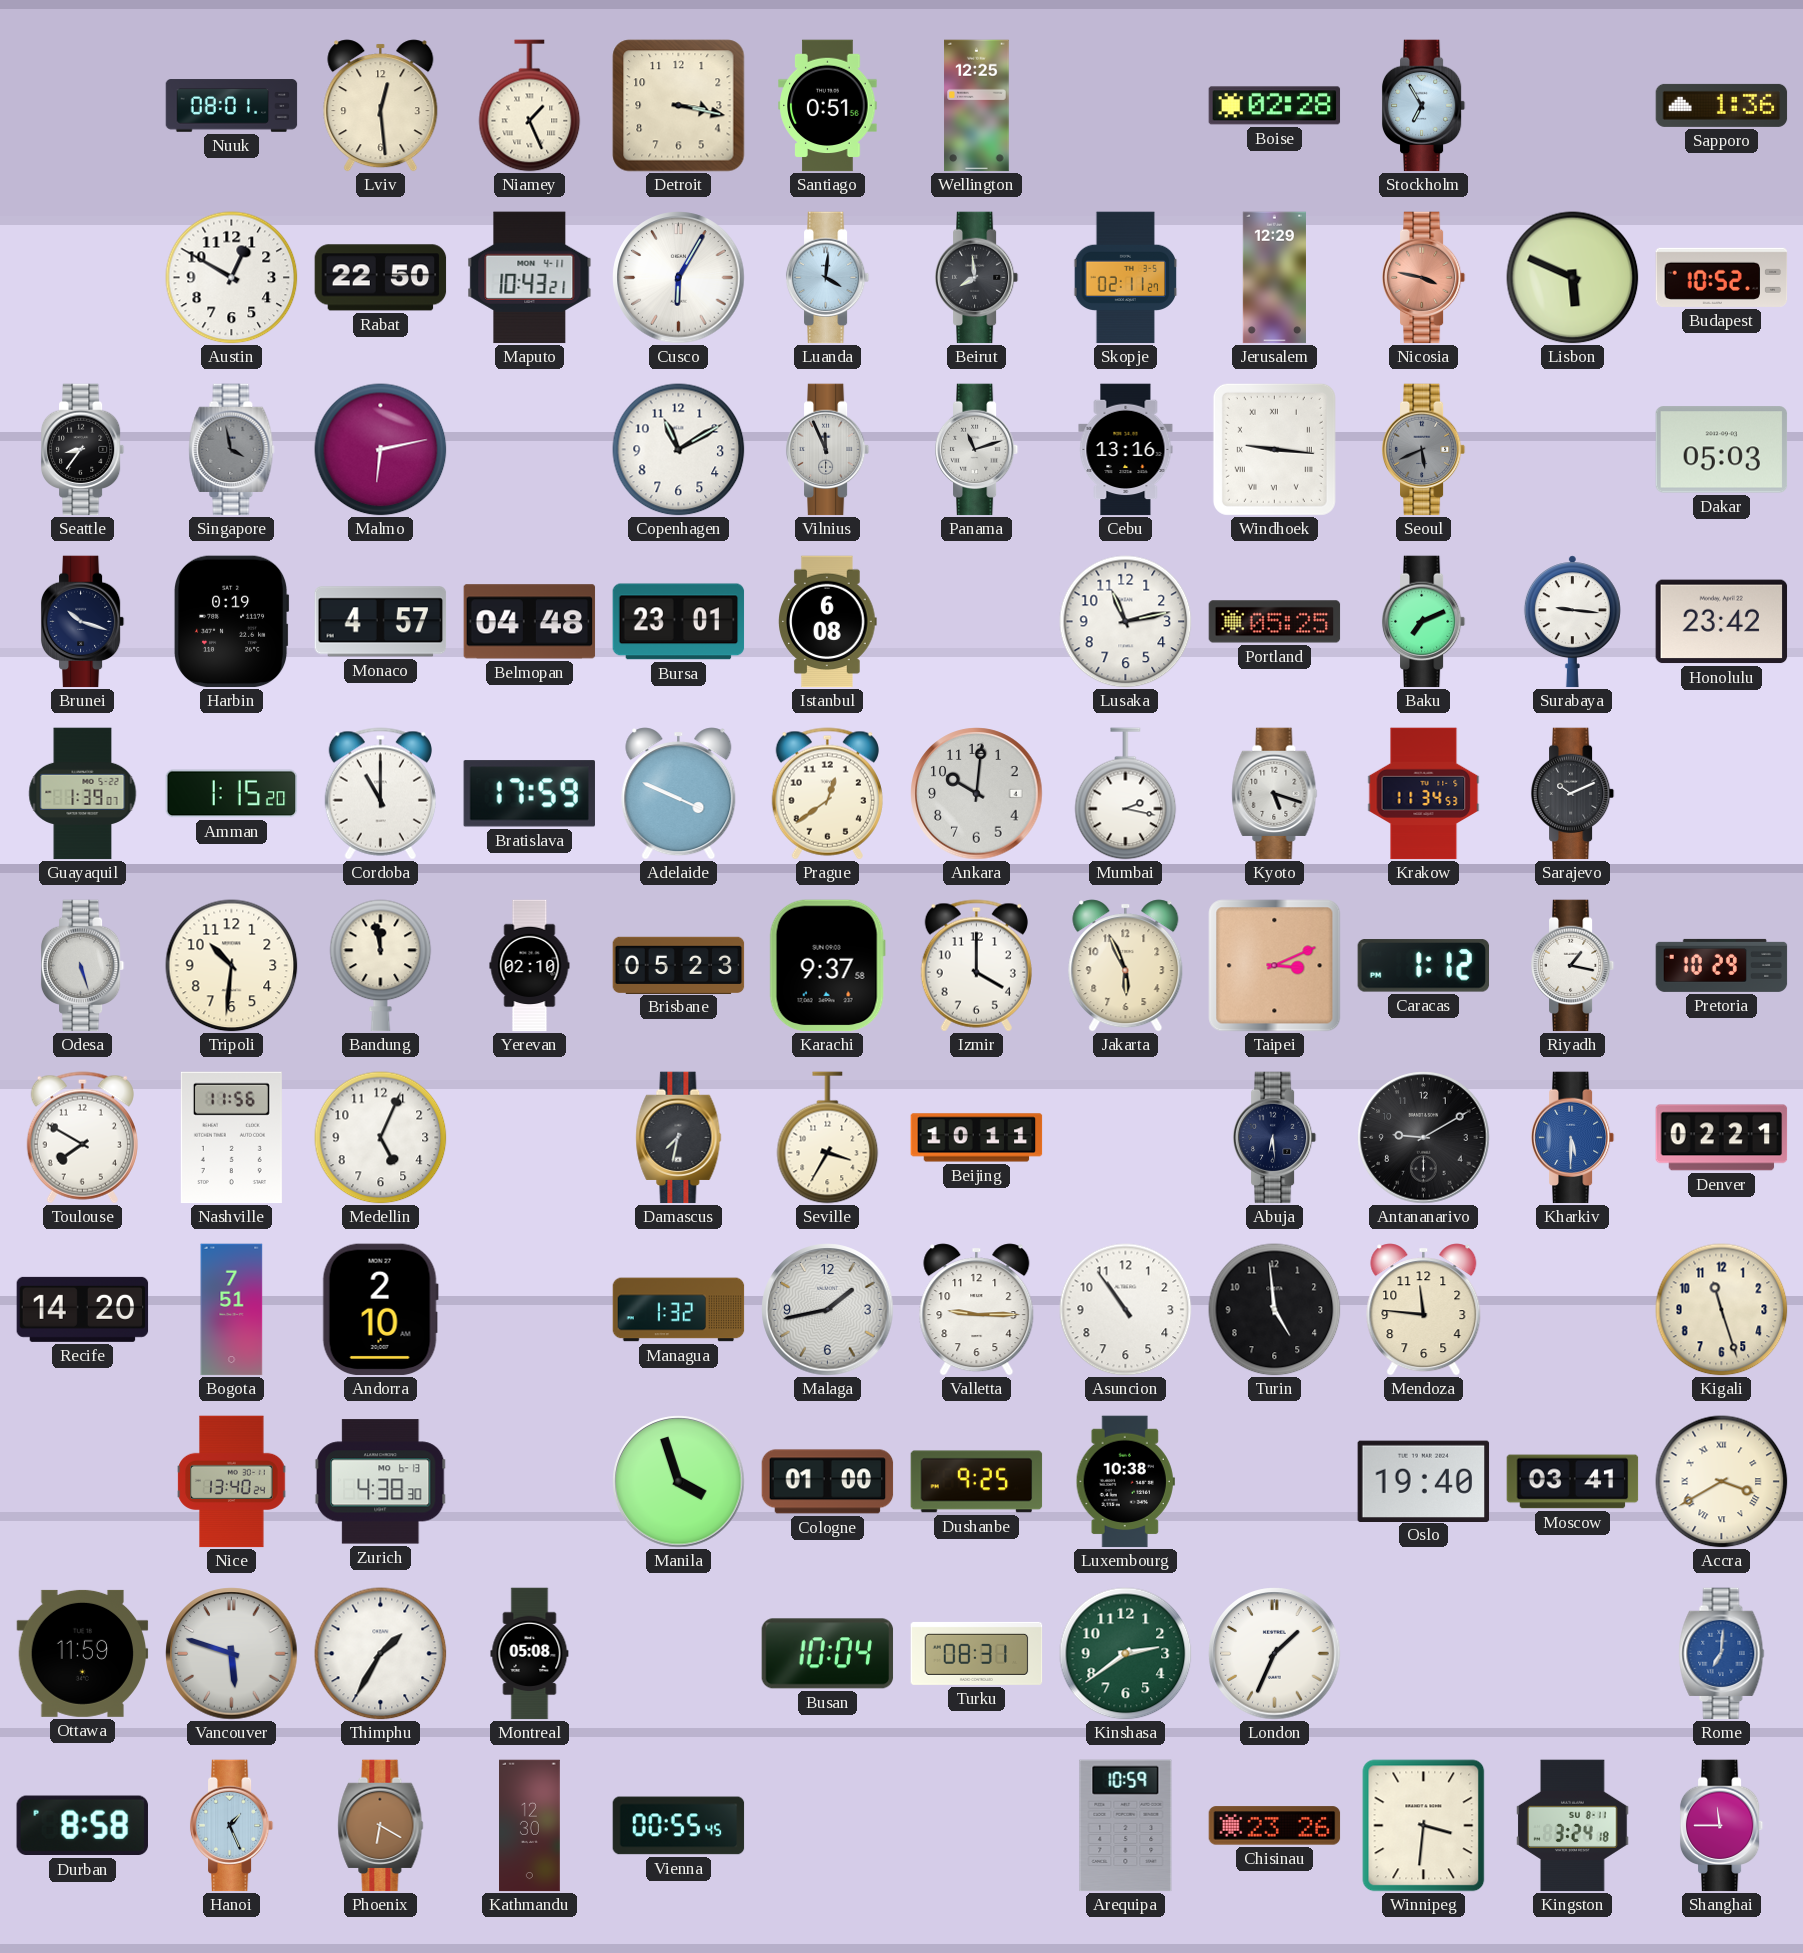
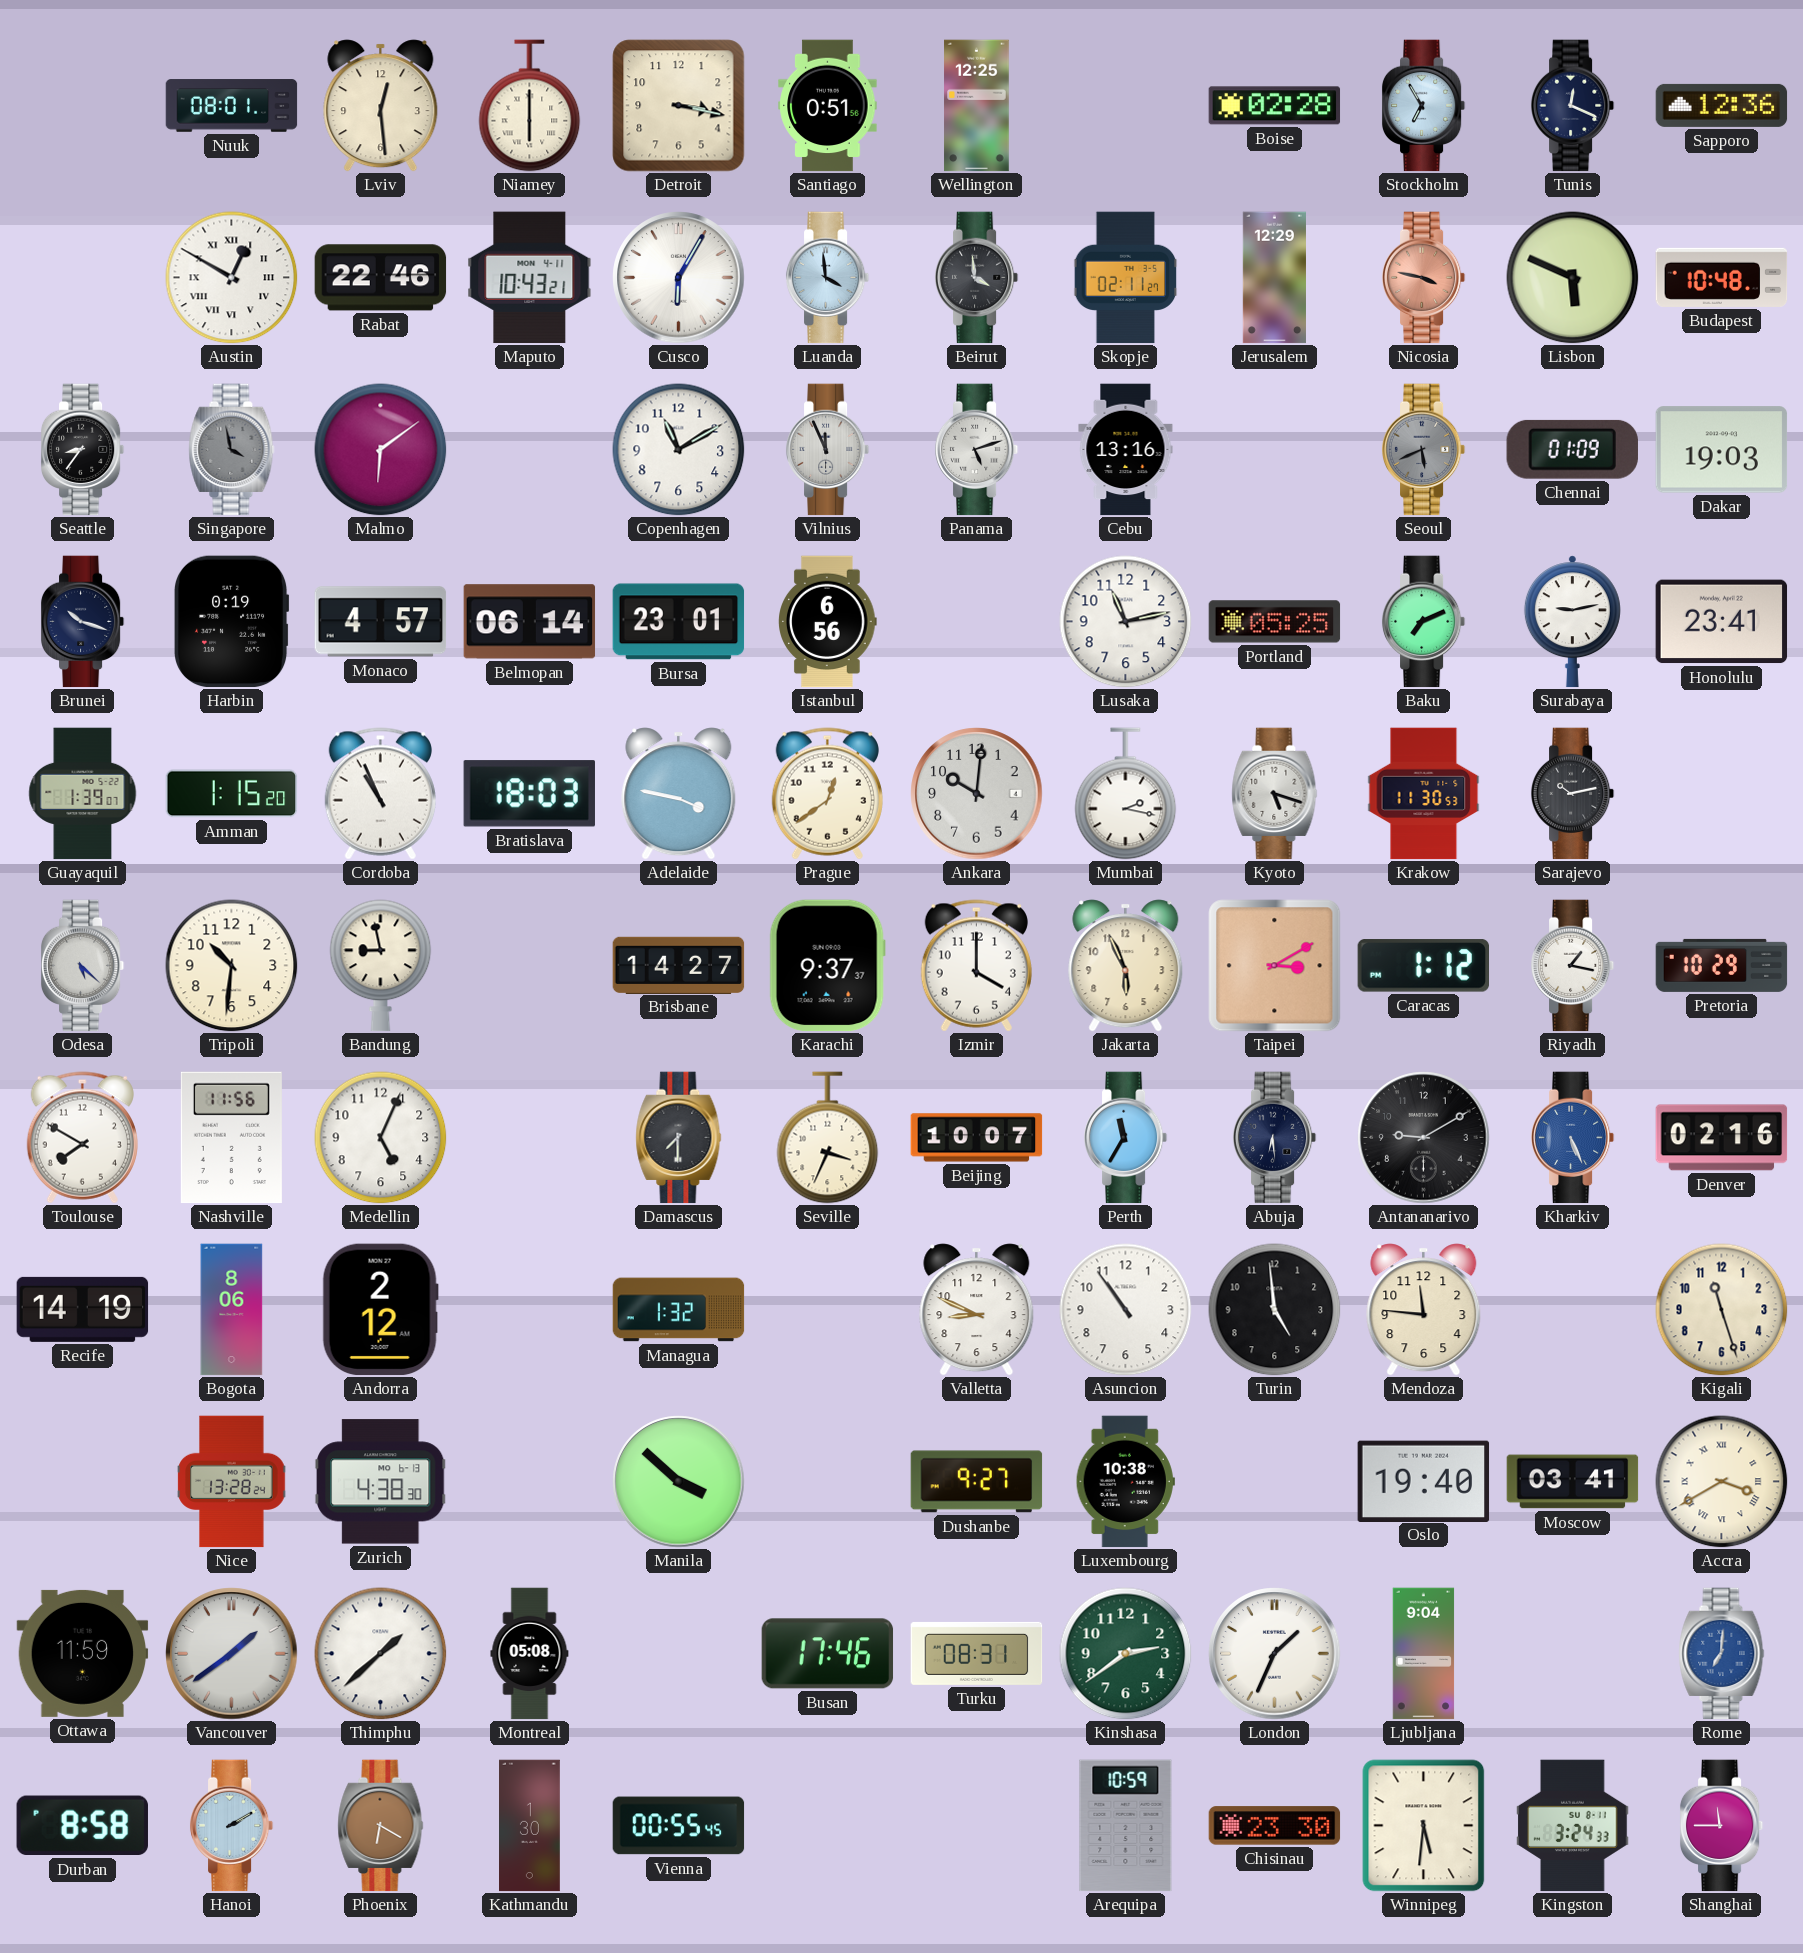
Niamey: 1:26 -> 6:00 (530, 106)
Tunis: none -> 12:19 (1573, 106)
Sapporo: 1:36 -> 12:36 (1722, 105)
Austin numerals: Arabic -> Roman (232, 278)
Rabat: 22:50 -> 22:46 (381, 278)
Luanda: 4:01 -> 3:59 (828, 278)
Beirut: 7:59 -> 3:59 (977, 278)
Budapest: 10:52 -> 10:48 (1722, 277)
Malmo: 6:13 -> 6:09 (381, 450)
Panama: 11:12 -> 5:12 (977, 450)
Windhoek: 9:16 -> none (1274, 449)
Chennai: none -> 01:09 (1572, 449)
Dakar: 05:03 -> 19:03 (1722, 450)
Belmopan: 04:48 -> 06:14 (530, 622)
Istanbul: 6:08 -> 6:56 (828, 622)
Surabaya: 9:16 -> 9:13 (1572, 622)
Honolulu: 23:42 -> 23:41 (1722, 622)
Cordoba: 11:00 -> 10:56 (380, 794)
Bratislava: 17:59 -> 18:03 (529, 794)
Adelaide: 3:49 -> 3:47 (679, 794)
Krakow: 11:34 -> 11:30 (1424, 794)
Sarajevo: 10:11 -> 10:13 (1573, 794)
Odesa: 5:27 -> 5:22 (83, 966)
Bandung: 11:58 -> 8:58 (381, 966)
Yerevan: 02:10 -> none (530, 966)
Brisbane: 05:23 -> 14:27 (679, 965)
Karachi: 9:37:58 -> 9:37:37 (827, 966)
Taipei: 3:11 -> 3:10 (1275, 966)
Damascus: 7:32 -> 7:30 (679, 1138)
Seville: 3:35 -> 3:34 (828, 1138)
Beijing: 10:11 -> 10:07 (977, 1138)
Perth: none -> 11:35 (1126, 1138)
Kharkiv: 5:30 -> 5:26 (1573, 1138)
Denver: 02:21 -> 02:16 (1722, 1138)
Recife: 14:20 -> 14:19 (83, 1309)
Bogota: 7:51 -> 8:06 (232, 1310)
Andorra: 2:10 -> 2:12 (380, 1310)
Malaga: 1:43 -> none (828, 1310)
Valletta: 9:15 -> 8:49 (977, 1310)
Nice: 13:40 -> 13:28 (232, 1482)
Manila: 3:57 -> 3:52 (679, 1482)
Cologne: 01:00 -> none (828, 1482)
Dushanbe: 9:25 -> 9:27 (977, 1482)
Vancouver: 5:48 -> 1:39 (232, 1654)
Thimphu: 1:35 -> 1:38 (381, 1654)
Busan: 10:04 -> 17:46 (828, 1654)
Ljubljana: none -> 9:04 (1424, 1654)
Hanoi: 1:26 -> 2:10 (232, 1826)
Kathmandu: 12:30 -> 1:30 (530, 1826)
Chisinau: 23:26 -> 23:30 (1275, 1826)
Winnipeg: 3:31 -> 5:31 (1424, 1826)
Kingston: 3:24:18 -> 3:24:33 (1573, 1826)
